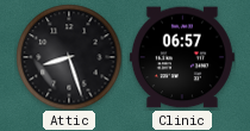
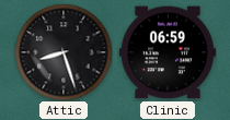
Clinic: 06:57 -> 06:59 (168, 52)
